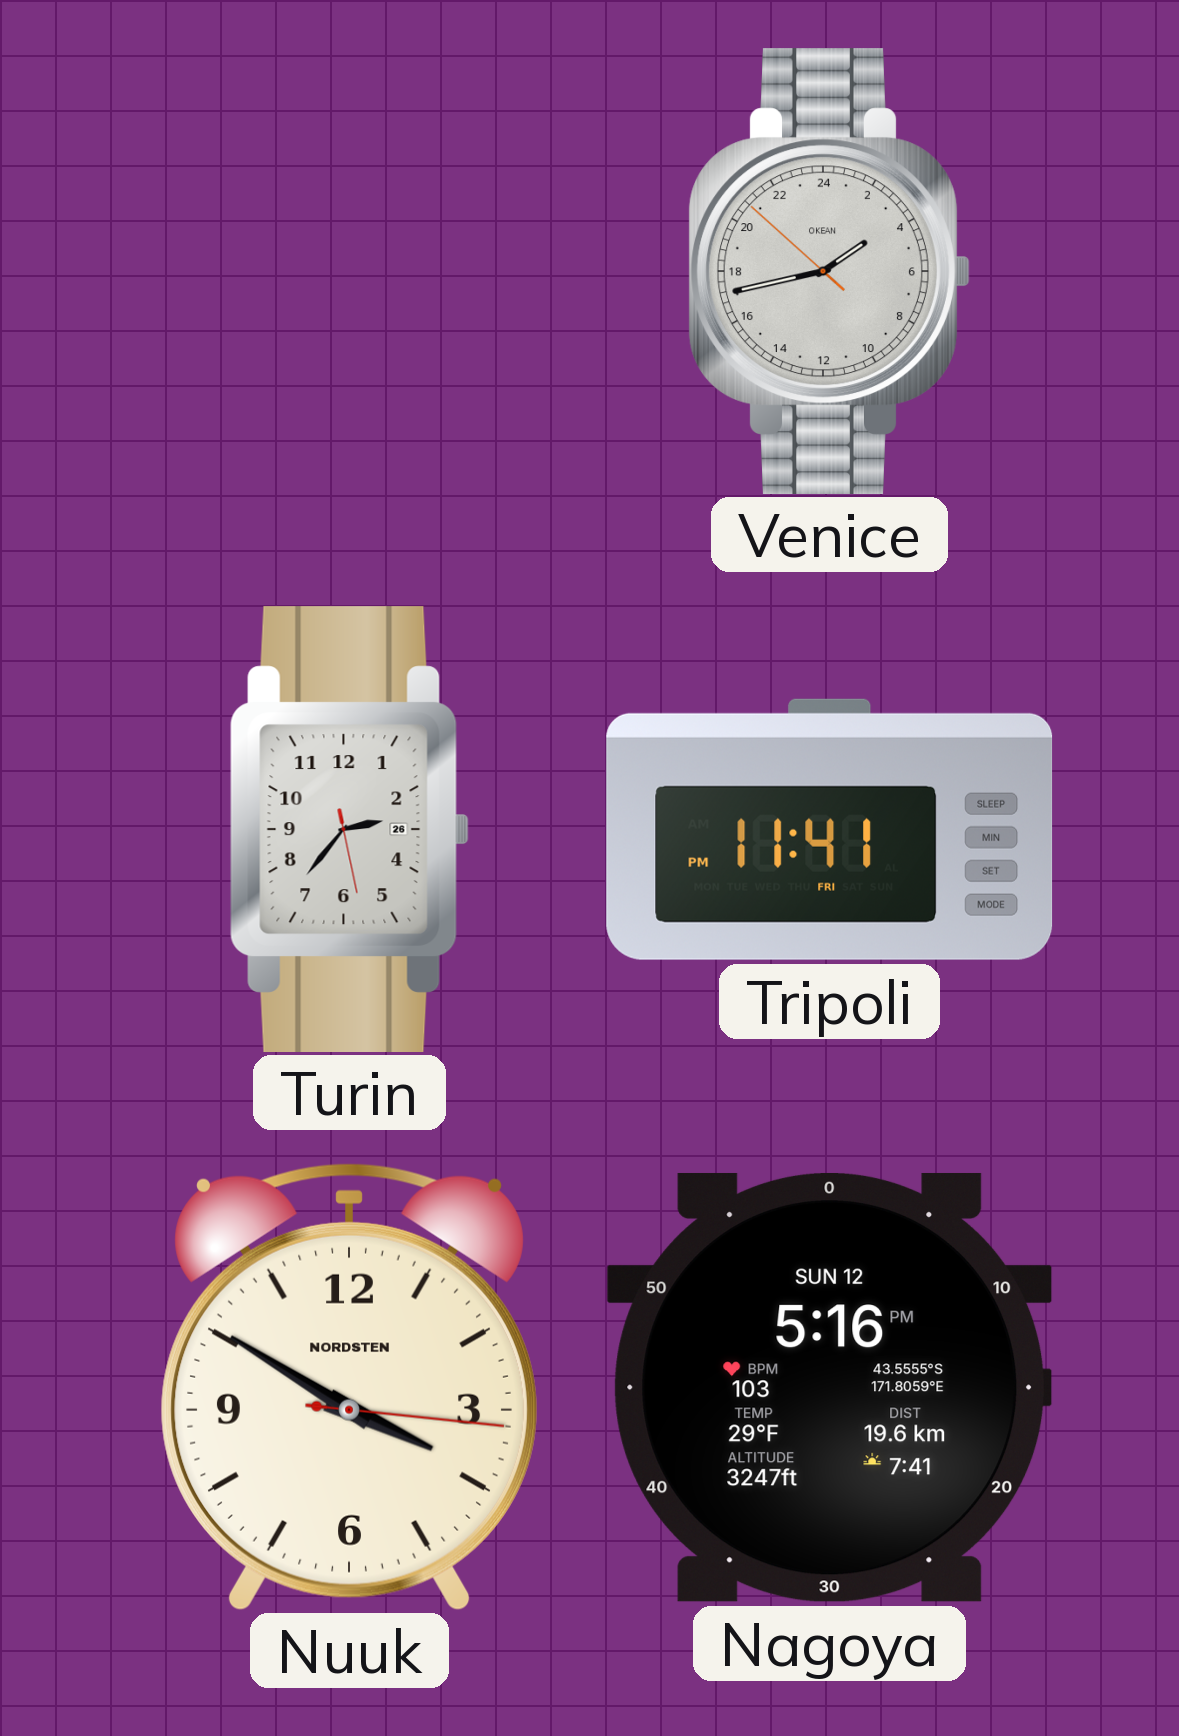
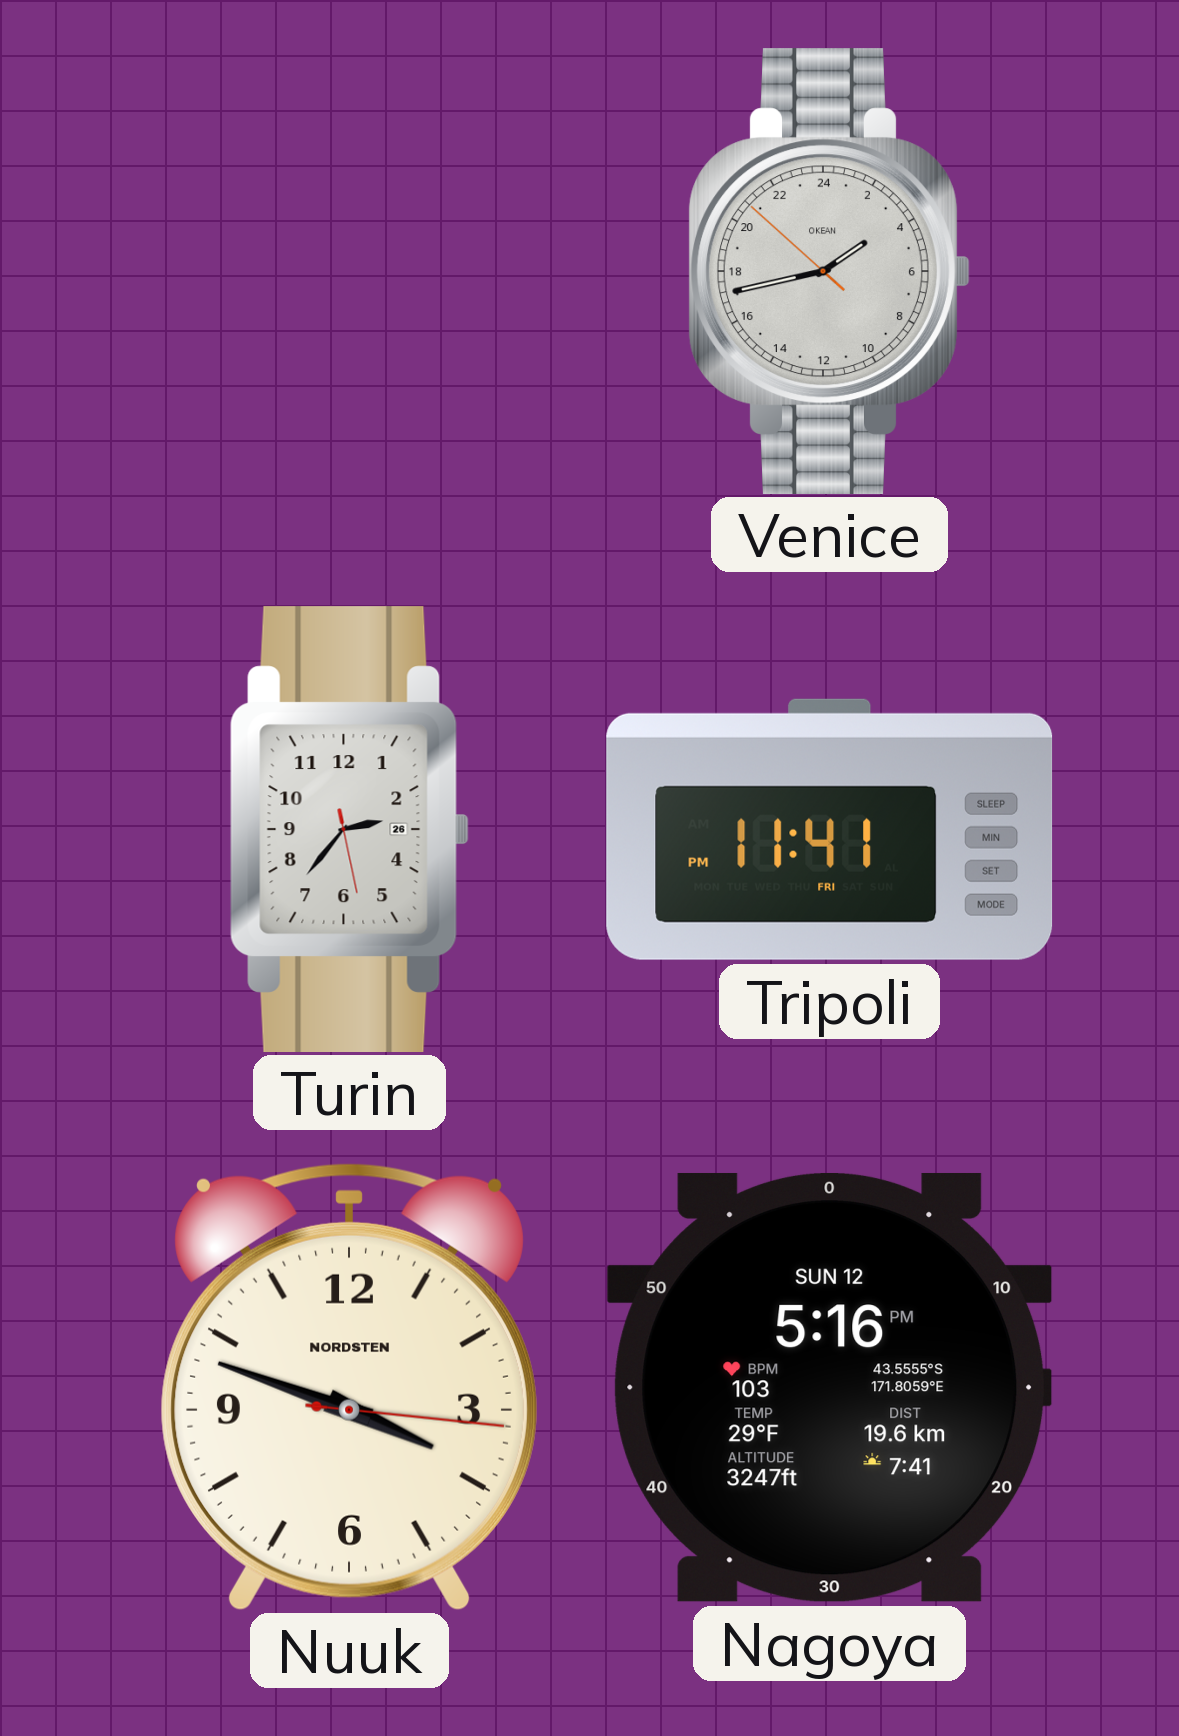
Nuuk: 3:50 -> 3:48 (349, 1387)
